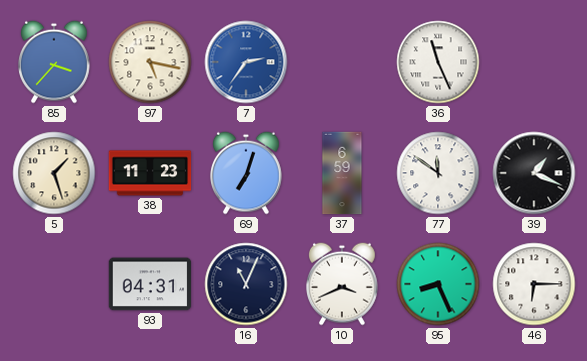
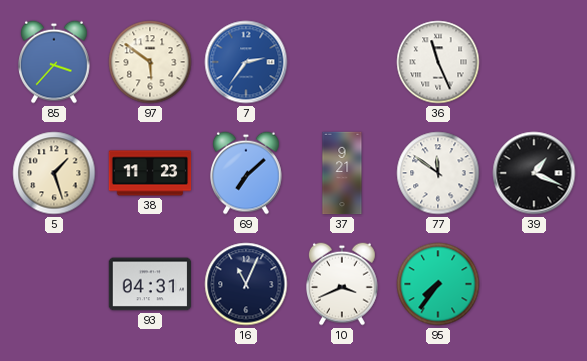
97: 5:17 -> 5:51 (150, 62)
69: 7:03 -> 7:08 (247, 173)
37: 6:59 -> 9:21 (342, 173)
95: 8:26 -> 7:36 (438, 284)
46: 6:15 -> none (534, 284)
